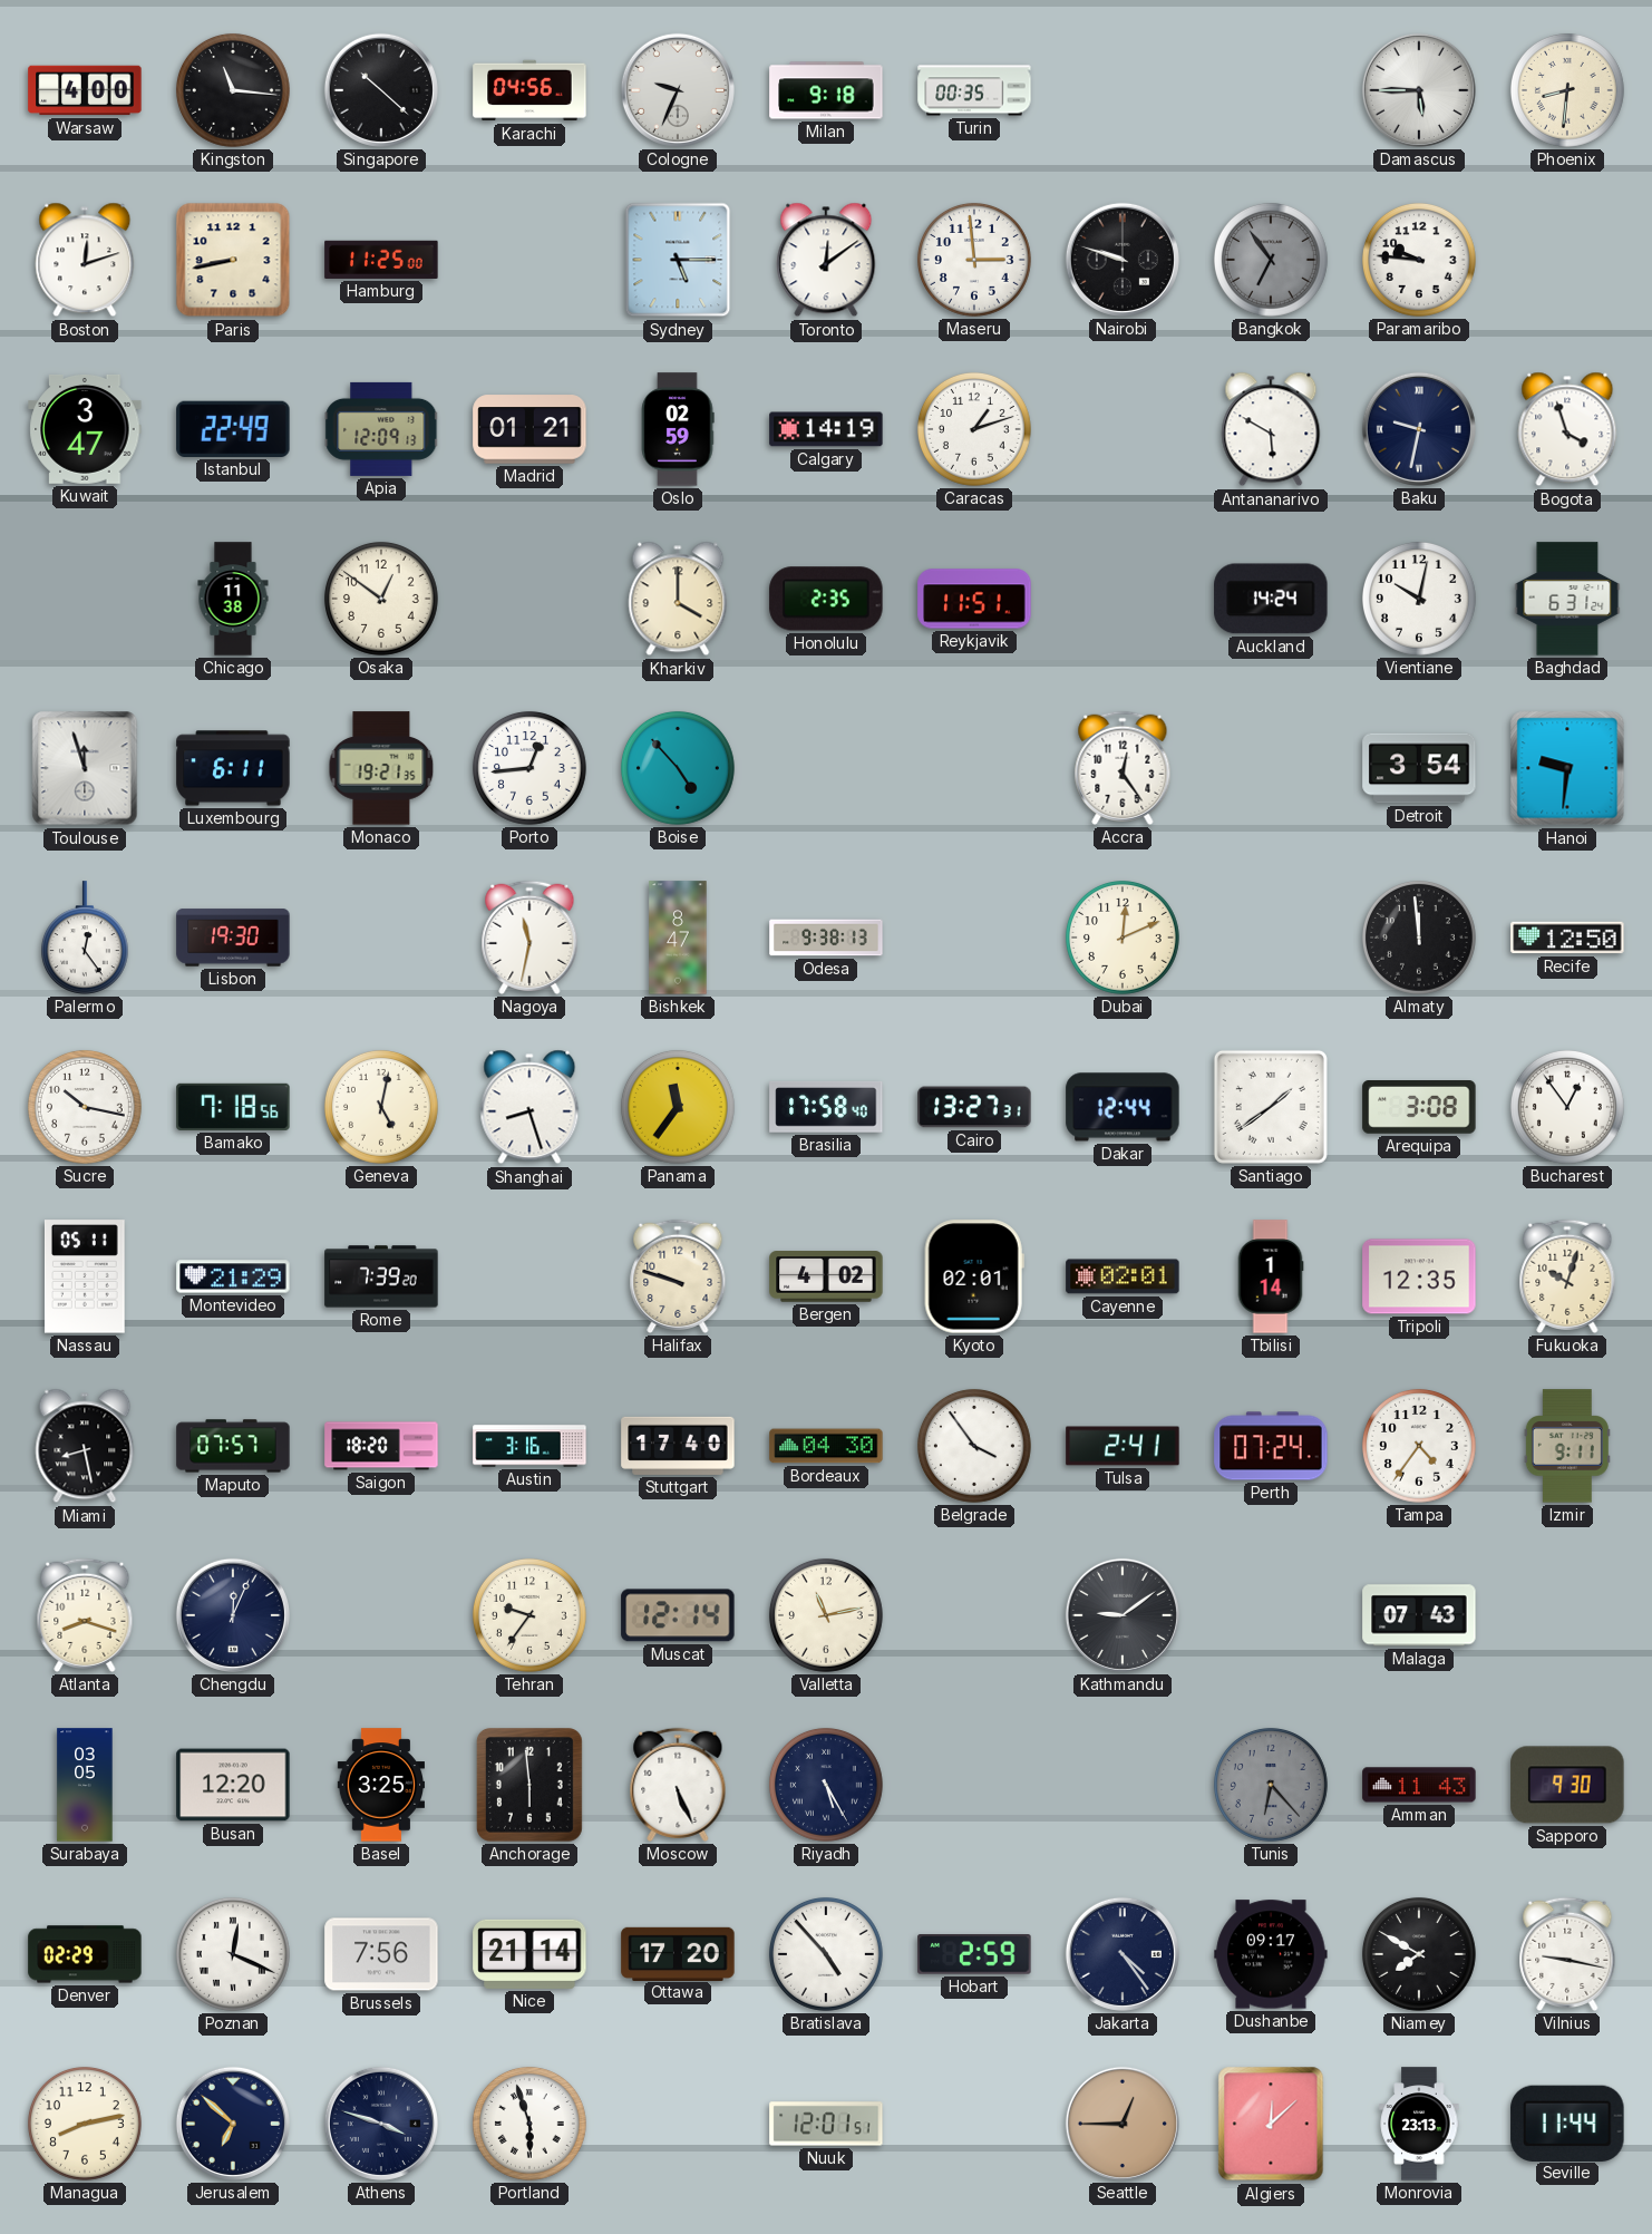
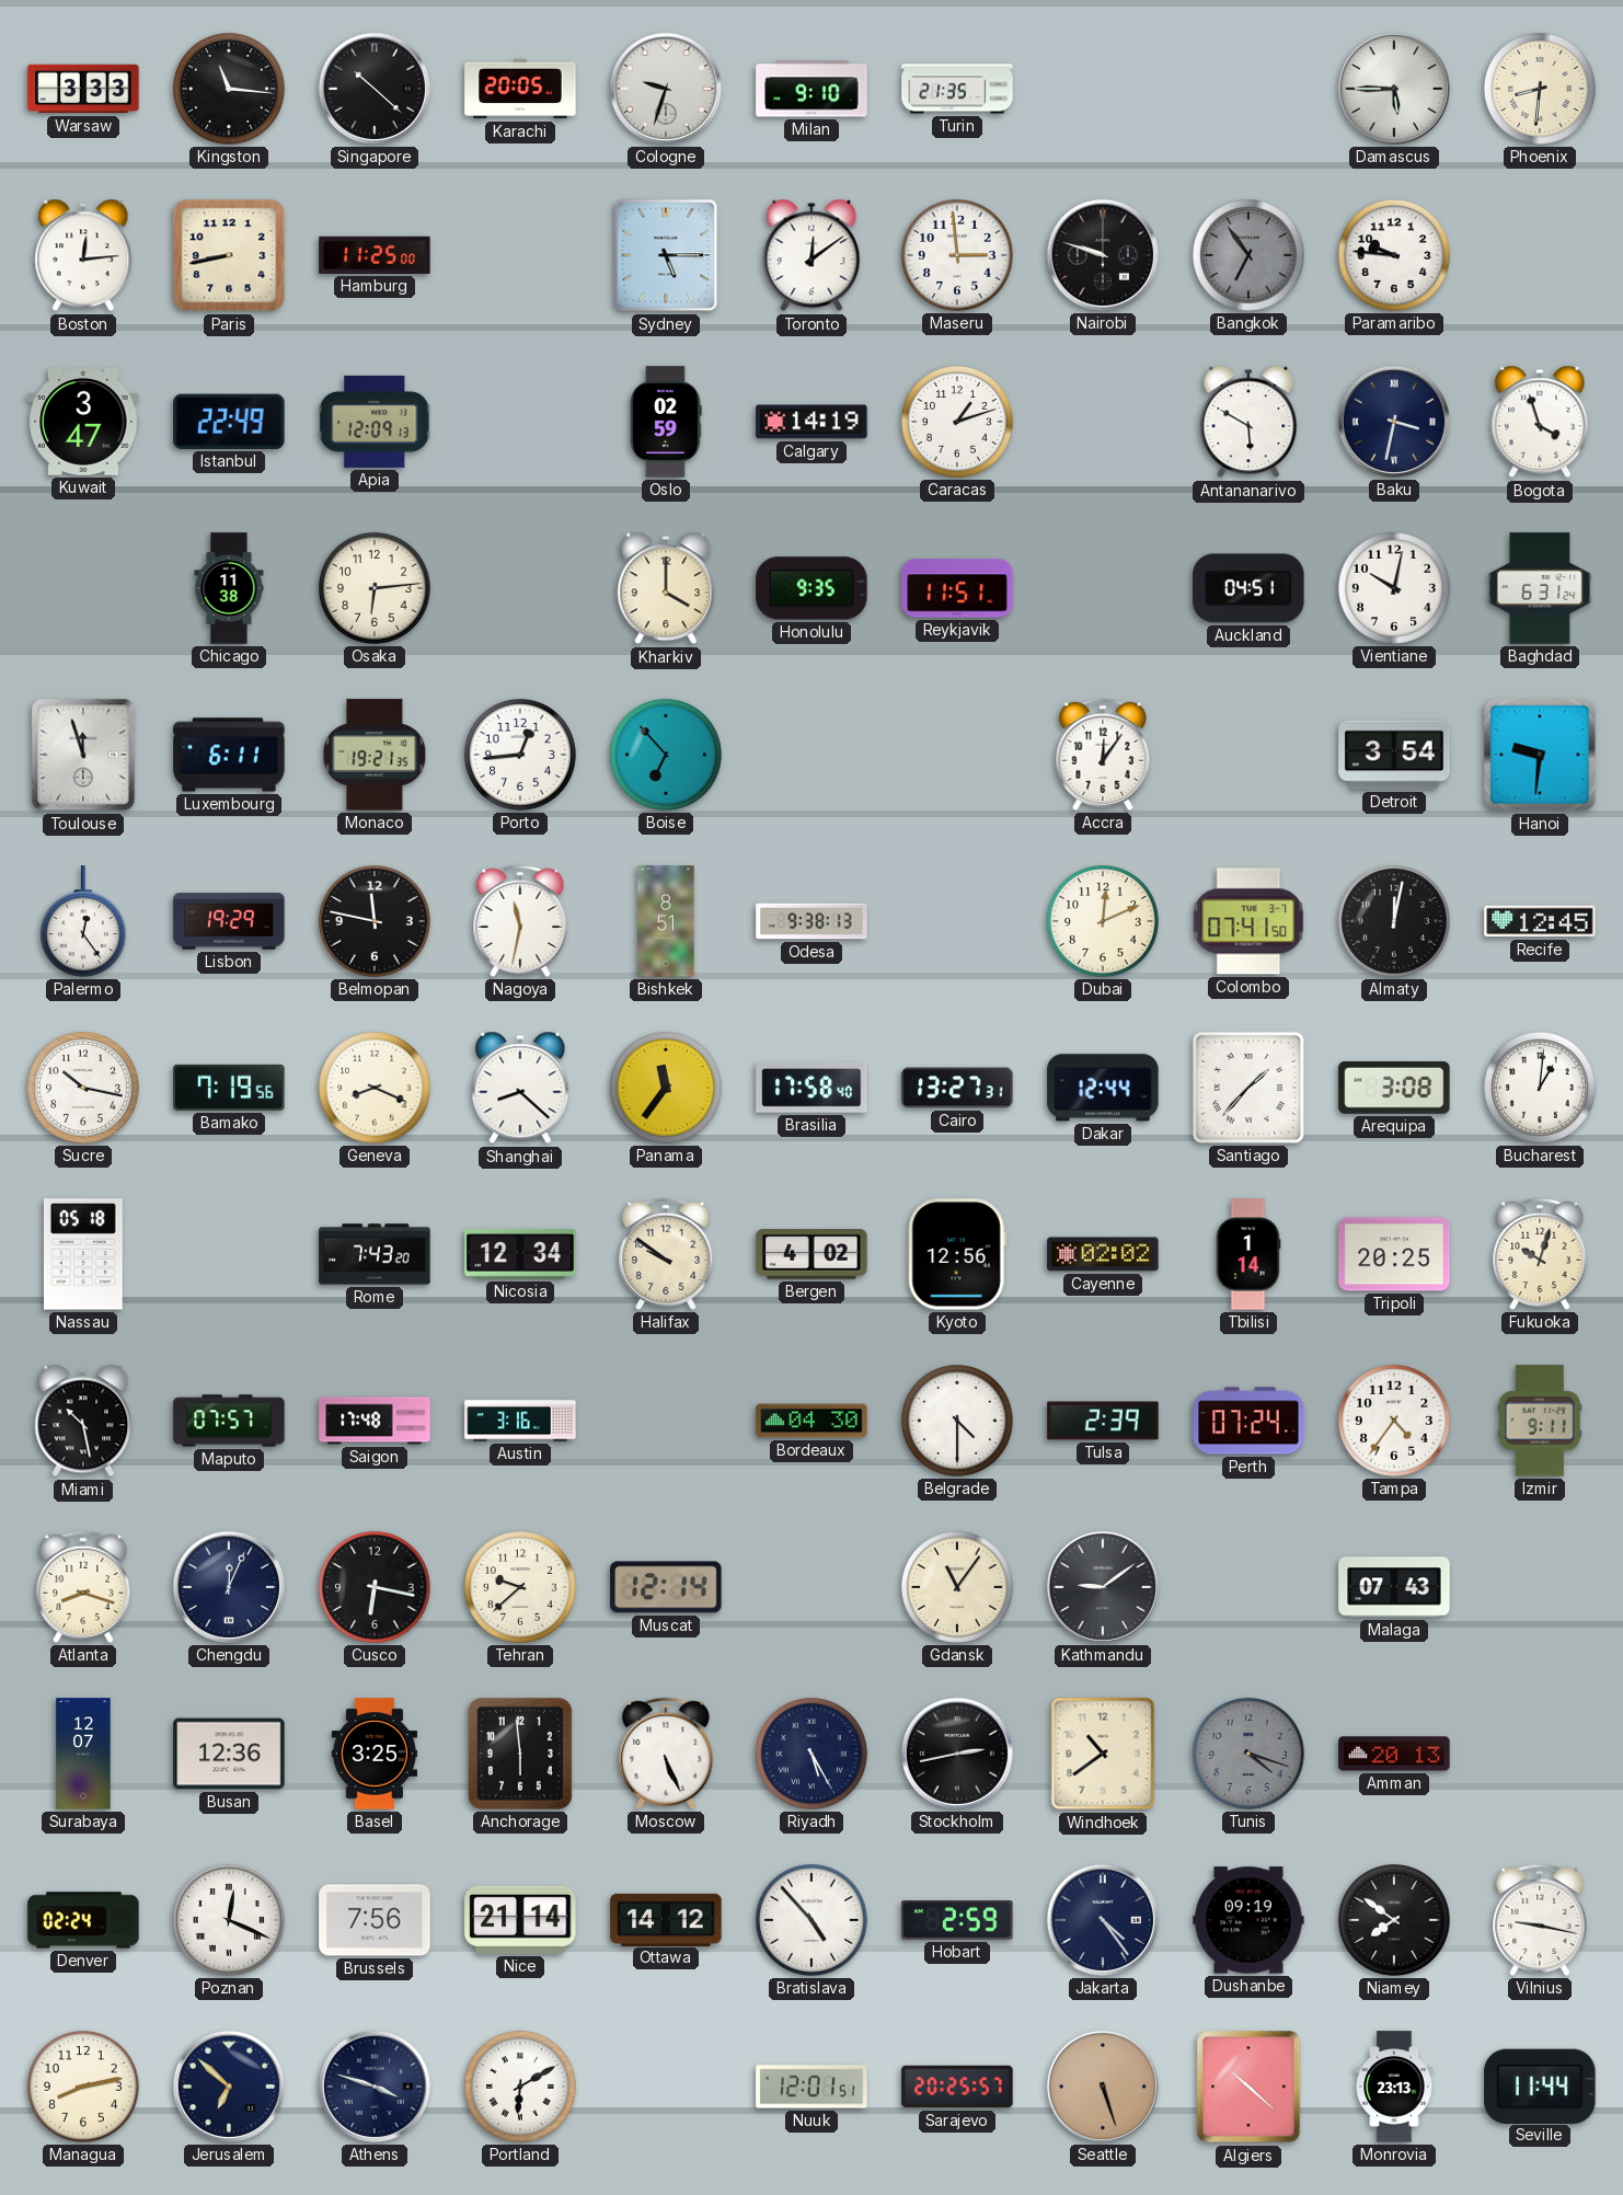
Warsaw: 4:00 -> 3:33 (83, 89)
Karachi: 04:56 -> 20:05 (520, 89)
Cologne: 9:34 -> 9:33 (666, 89)
Milan: 9:18 -> 9:10 (811, 89)
Turin: 00:35 -> 21:35 (957, 89)
Boston: 12:12 -> 12:14 (83, 255)
Madrid: 01:21 -> none (529, 429)
Baku: 9:32 -> 3:32 (1394, 422)
Osaka: 12:51 -> 6:14 (375, 588)
Honolulu: 2:35 -> 9:35 (811, 588)
Auckland: 14:24 -> 04:51 (1248, 588)
Boise: 4:53 -> 6:53 (666, 755)
Accra: 12:24 -> 12:06 (1103, 755)
Lisbon: 19:30 -> 19:29 (229, 921)
Belmopan: none -> 11:47 (375, 921)
Bishkek: 8:47 -> 8:51 (666, 921)
Colombo: none -> 07:41 (1248, 921)
Almaty: 11:59 -> 12:02 (1394, 921)
Recife: 12:50 -> 12:45 (1540, 921)
Bamako: 7:18 -> 7:19 (229, 1088)
Geneva: 5:02 -> 8:19 (375, 1088)
Shanghai: 8:27 -> 8:22 (520, 1088)
Santiago: 1:39 -> 1:37 (1248, 1088)
Bucharest: 12:54 -> 1:01 (1540, 1088)
Nassau: 05:11 -> 05:18 (83, 1254)
Montevideo: 21:29 -> none (233, 1276)
Rome: 7:39 -> 7:43 (375, 1254)
Nicosia: none -> 12:34 (520, 1254)
Halifax: 9:48 -> 9:51 (666, 1254)
Kyoto: 02:01 -> 12:56 (957, 1254)
Cayenne: 02:01 -> 02:02 (1103, 1254)
Tripoli: 12:35 -> 20:25 (1394, 1254)
Miami: 8:28 -> 10:28 (83, 1421)
Saigon: 18:20 -> 17:48 (375, 1421)
Stuttgart: 17:40 -> none (678, 1446)
Belgrade: 3:54 -> 4:30 (957, 1421)
Tulsa: 2:41 -> 2:39 (1103, 1421)
Cusco: none -> 6:17 (375, 1587)
Tehran: 9:36 -> 9:38 (520, 1587)
Valletta: 11:13 -> none (826, 1615)
Gdansk: none -> 11:06 (957, 1587)
Surabaya: 03:05 -> 12:07 (83, 1754)
Busan: 12:20 -> 12:36 (229, 1754)
Stockholm: none -> 2:43 (957, 1754)
Windhoek: none -> 10:39 (1103, 1754)
Tunis: 6:23 -> 4:18 (1248, 1754)
Amman: 11:43 -> 20:13 (1394, 1754)
Sapporo: 9:30 -> none (1567, 1785)
Denver: 02:29 -> 02:24 (83, 1920)
Ottawa: 17:20 -> 14:12 (666, 1919)
Dushanbe: 09:17 -> 09:19 (1248, 1920)
Niamey: 7:50 -> 7:51 (1394, 1920)
Portland: 5:57 -> 6:10 (520, 2087)
Sarajevo: none -> 20:25 (957, 2087)
Seattle: 12:45 -> 5:27 (1103, 2087)
Algiers: 12:08 -> 10:22 (1248, 2087)
